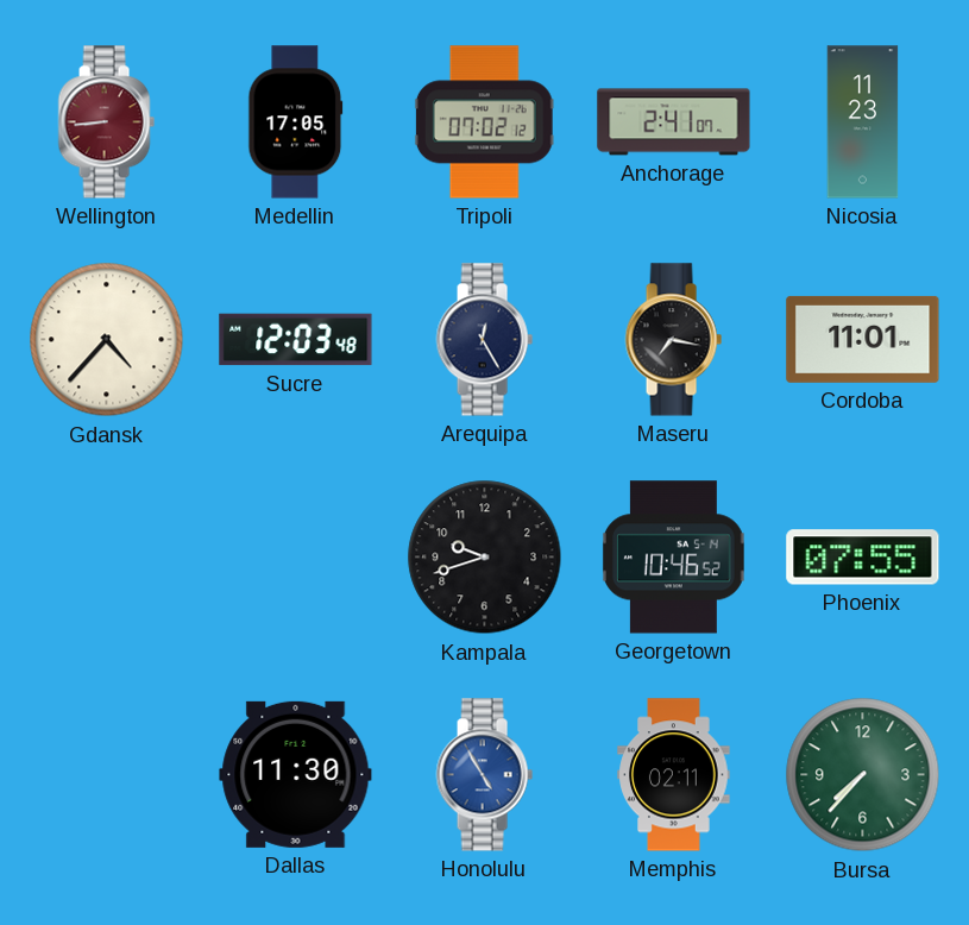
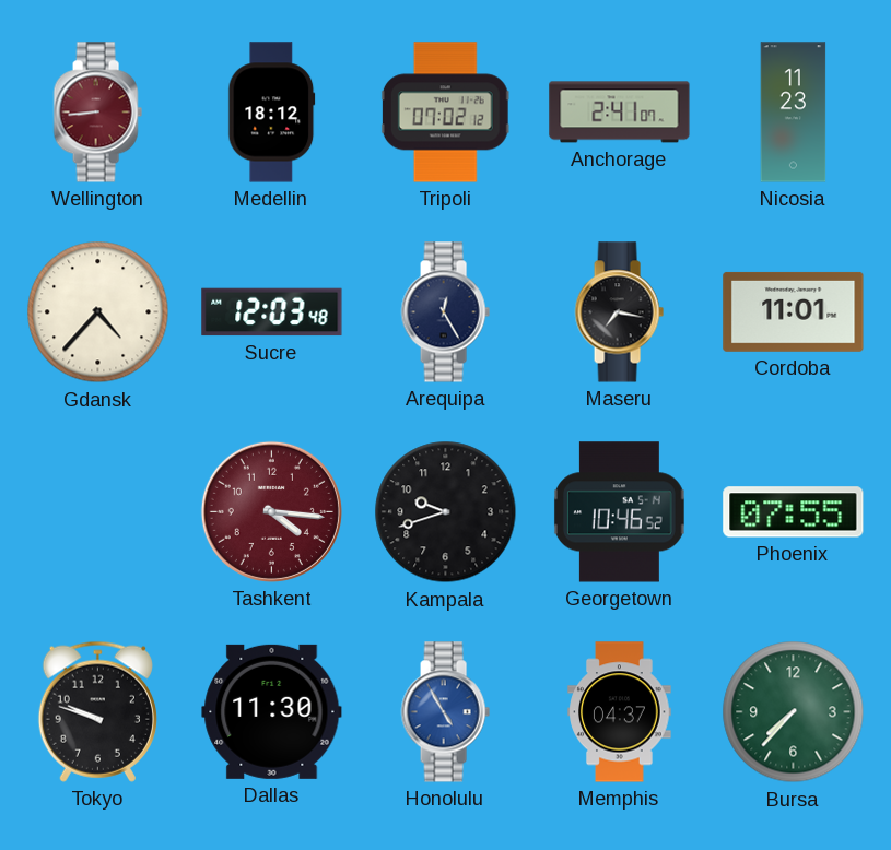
Medellin: 17:05 -> 18:12 (272, 113)
Tashkent: none -> 4:16 (271, 511)
Tokyo: none -> 9:48 (97, 711)
Memphis: 02:11 -> 04:37 (620, 712)
